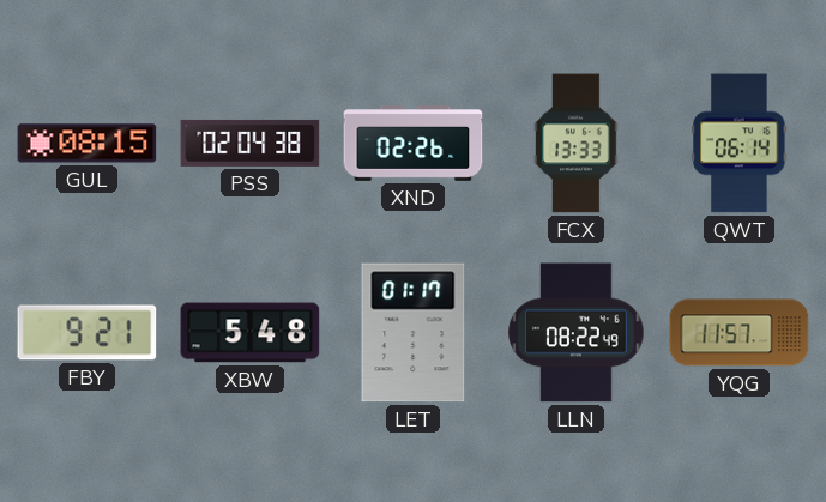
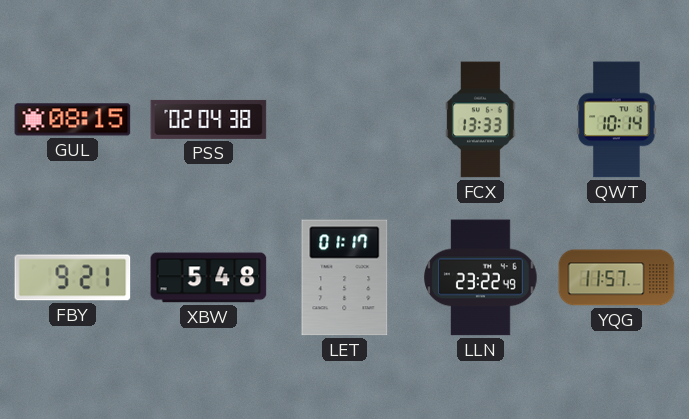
XND: 02:26 -> none (414, 144)
QWT: 06:14 -> 10:14 (617, 120)
LLN: 08:22 -> 23:22 (481, 278)
